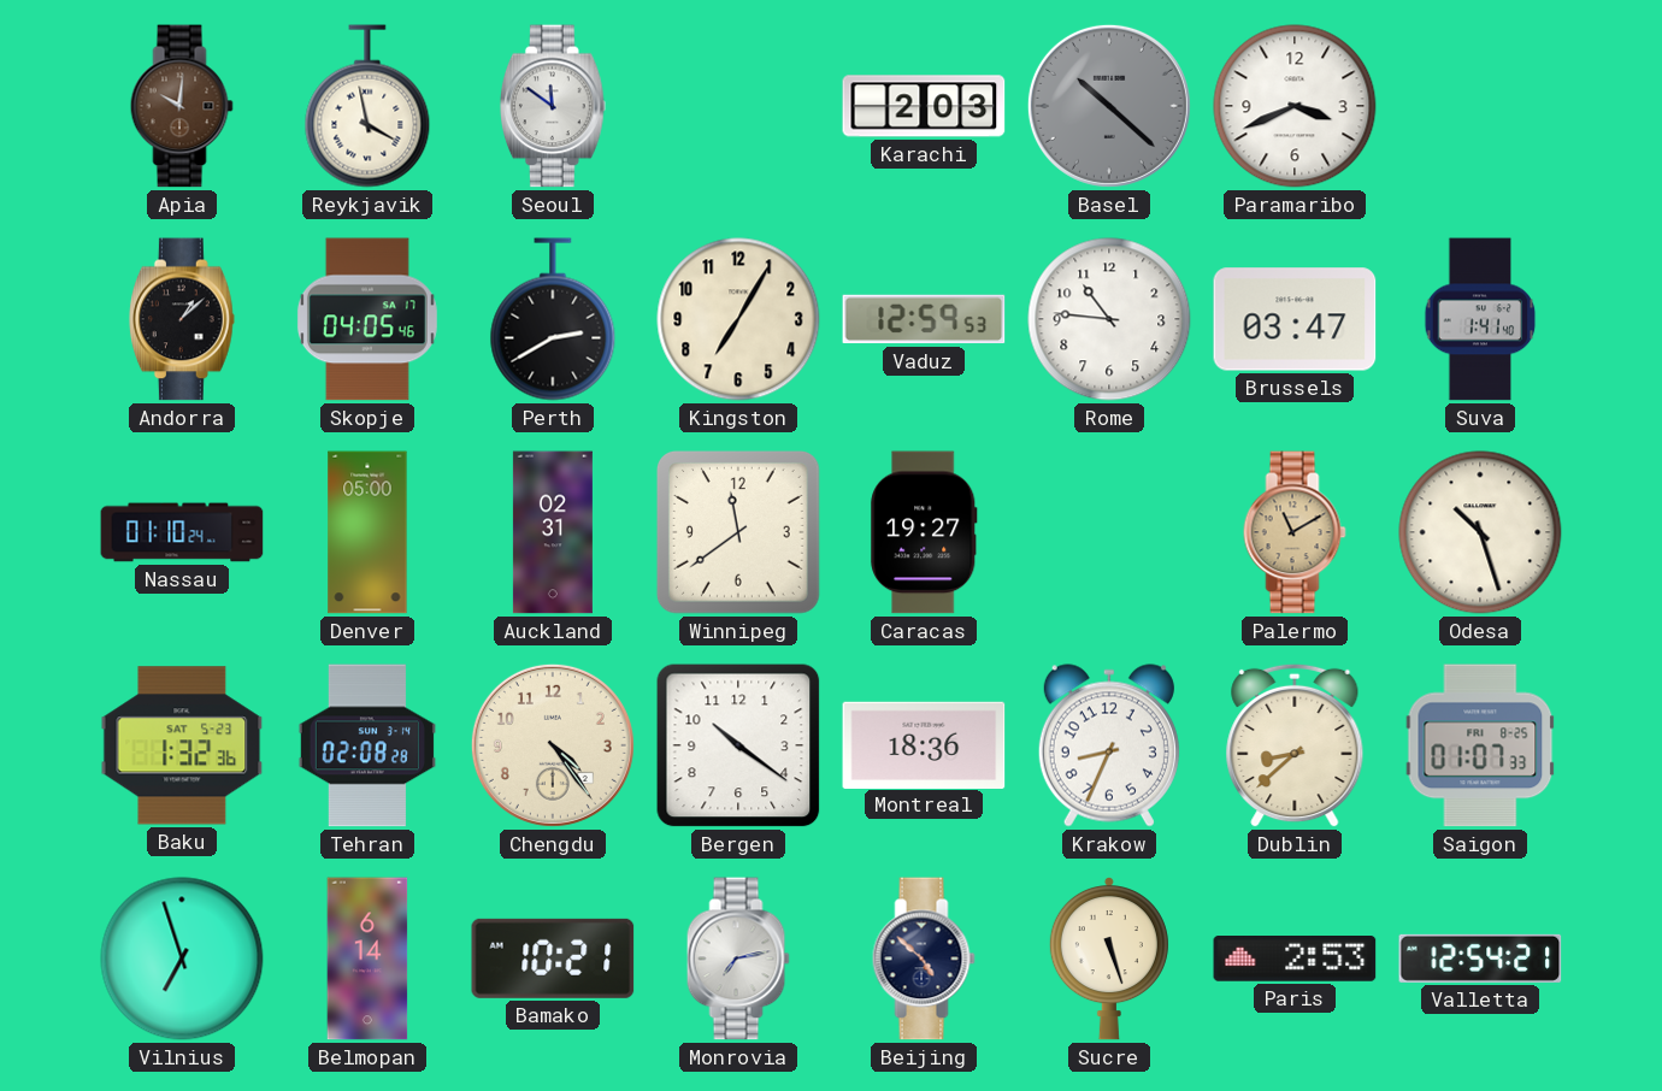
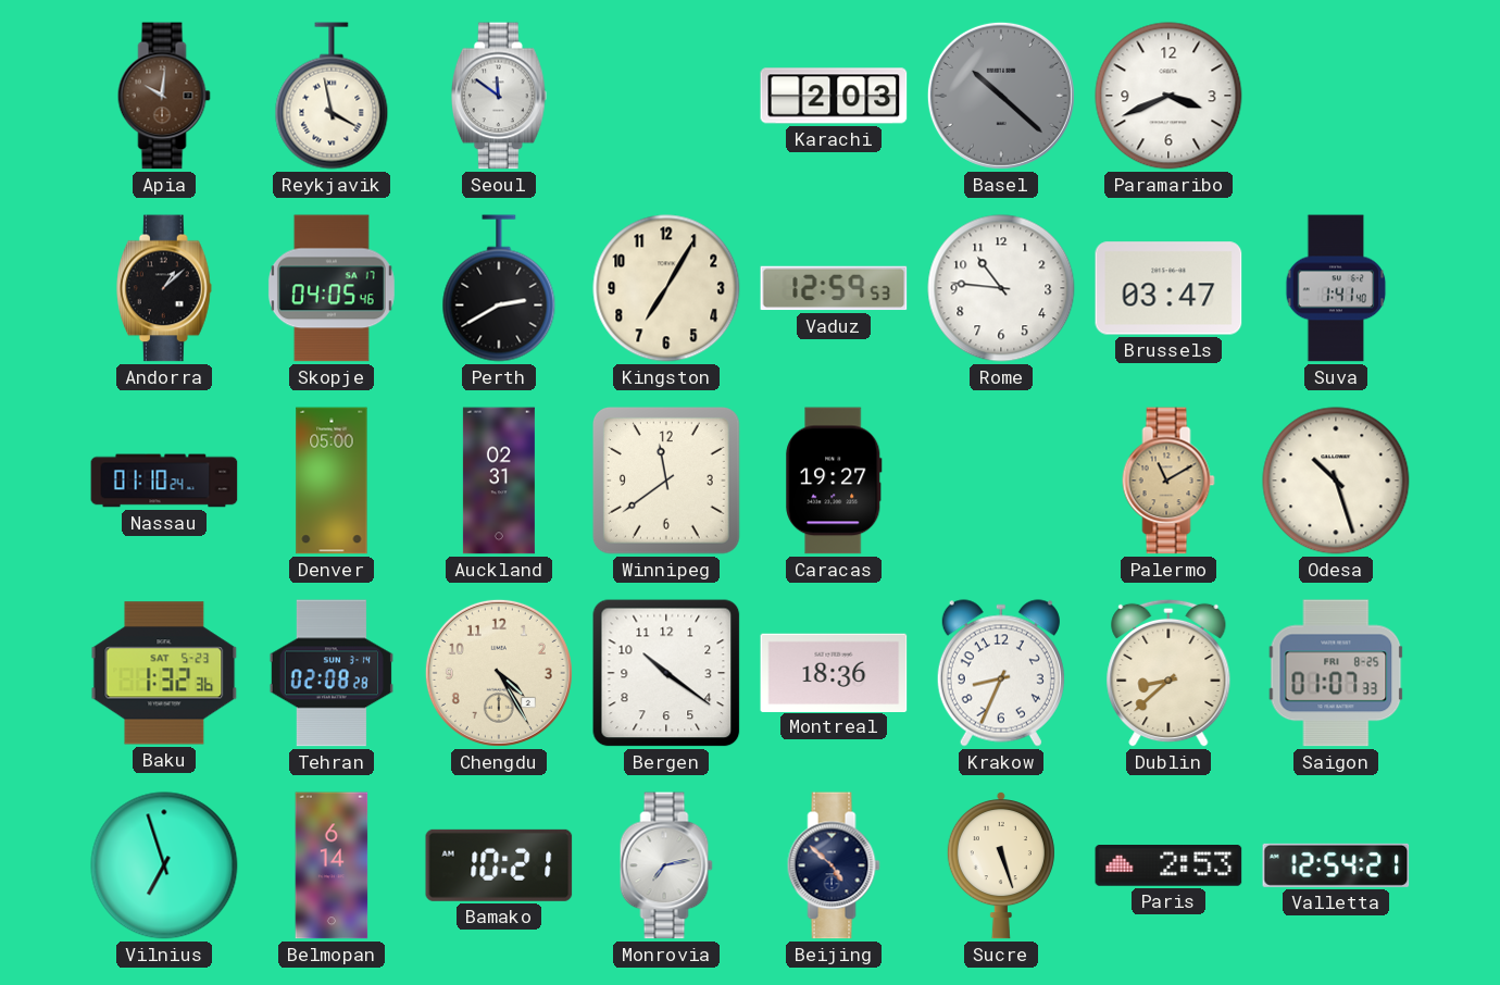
Chengdu: 4:24 -> 4:25 (499, 673)
